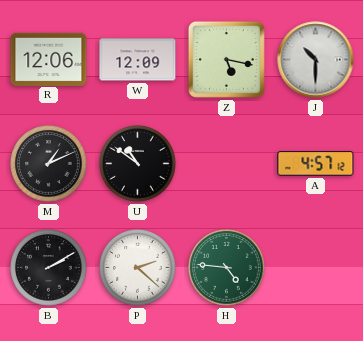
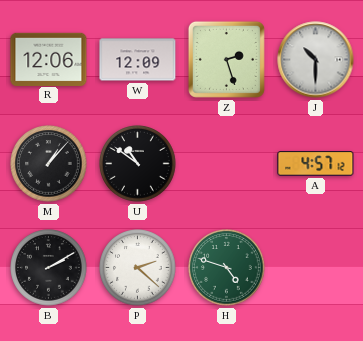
Z: 5:17 -> 2:27 (226, 59)
M: 1:11 -> 1:07 (49, 164)
H: 4:46 -> 4:48 (227, 268)
